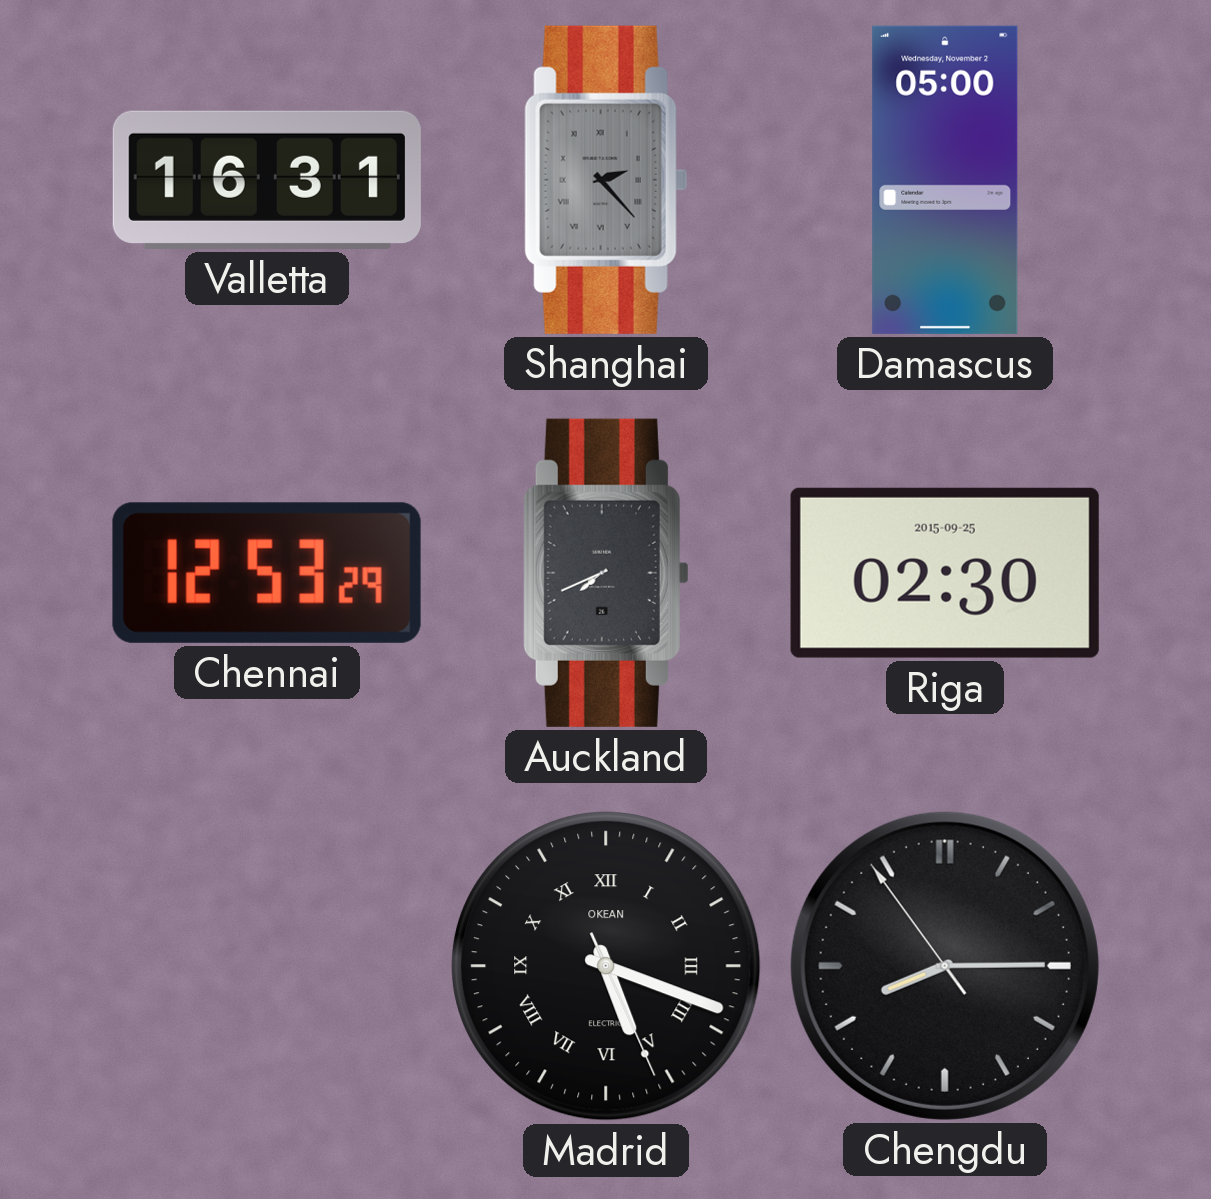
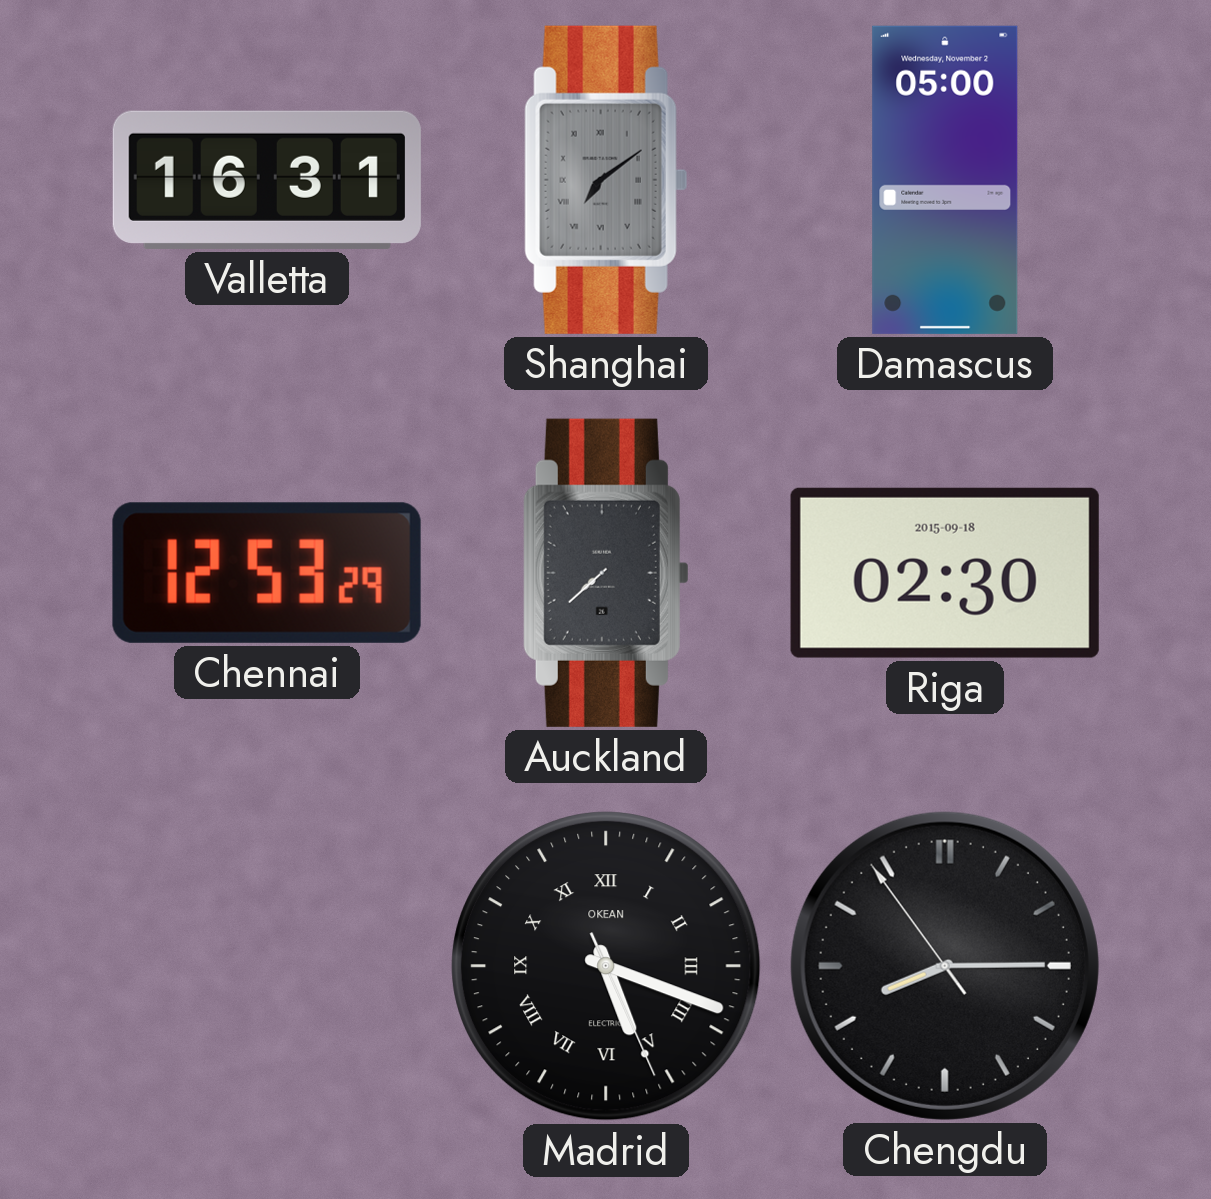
Shanghai: 2:23 -> 7:09 (606, 180)
Auckland: 7:41 -> 7:38 (606, 573)
Riga date: 2015-09-25 -> 2015-09-18 (945, 573)
